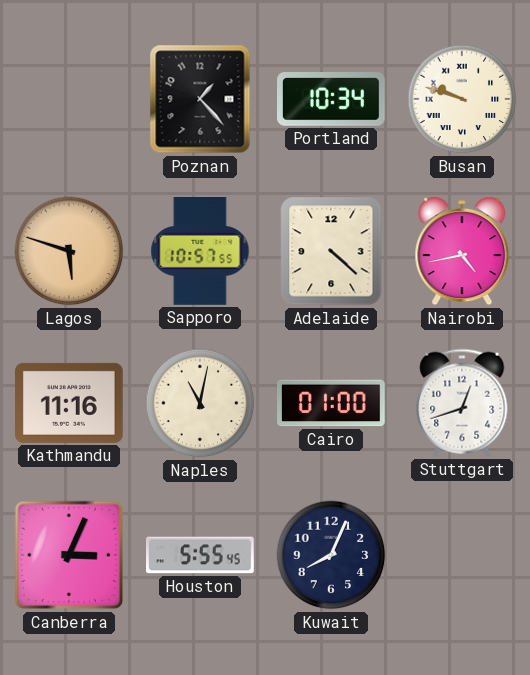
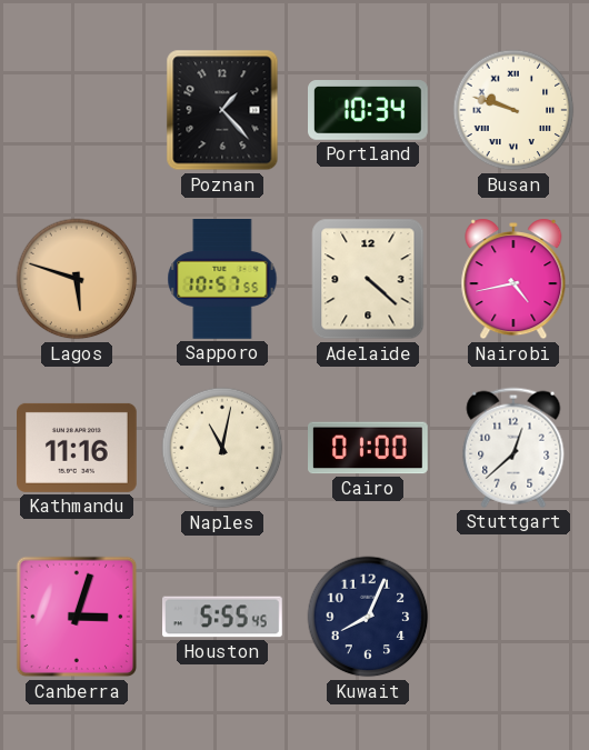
Stuttgart: 12:42 -> 12:38 (513, 448)
Canberra: 3:04 -> 3:03 (77, 617)
